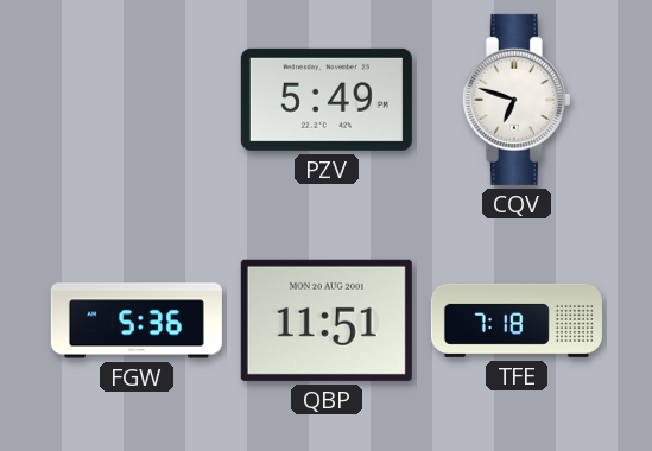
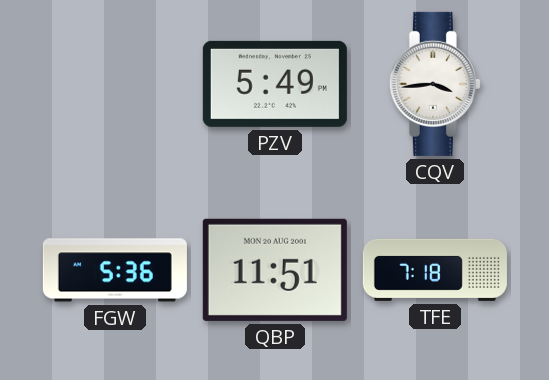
CQV: 6:48 -> 3:44 (435, 84)
